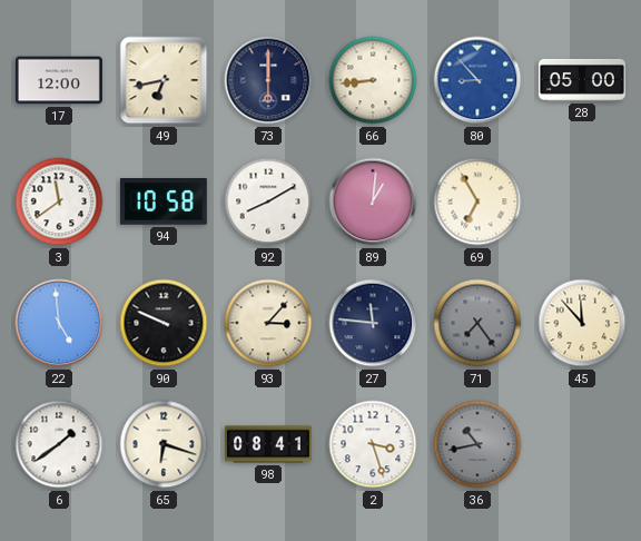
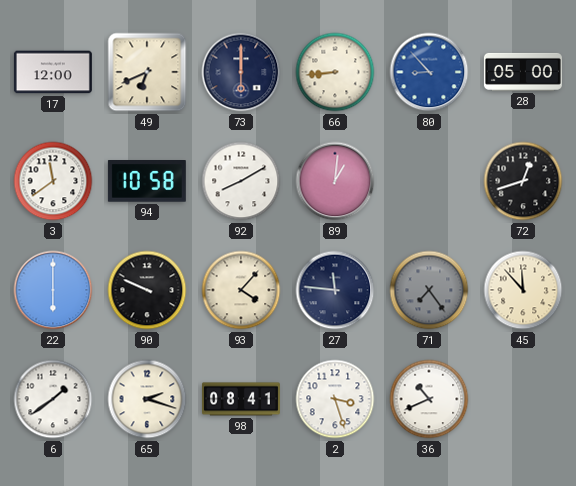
49: 6:43 -> 6:41 (147, 72)
69: 6:55 -> none (477, 201)
72: none -> 12:42 (523, 181)
22: 4:59 -> 6:00 (53, 290)
93: 3:07 -> 4:07 (241, 290)
65: 6:18 -> 2:18 (147, 399)
36: 10:43 -> 10:41 (429, 399)
36 dial: grey -> white (429, 399)
